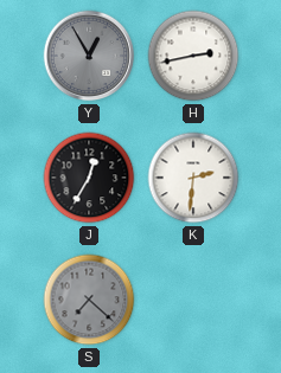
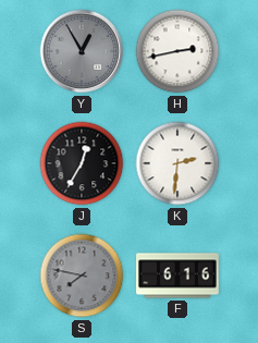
S: 7:22 -> 7:47 (82, 275)
F: none -> 6:16 (179, 275)
